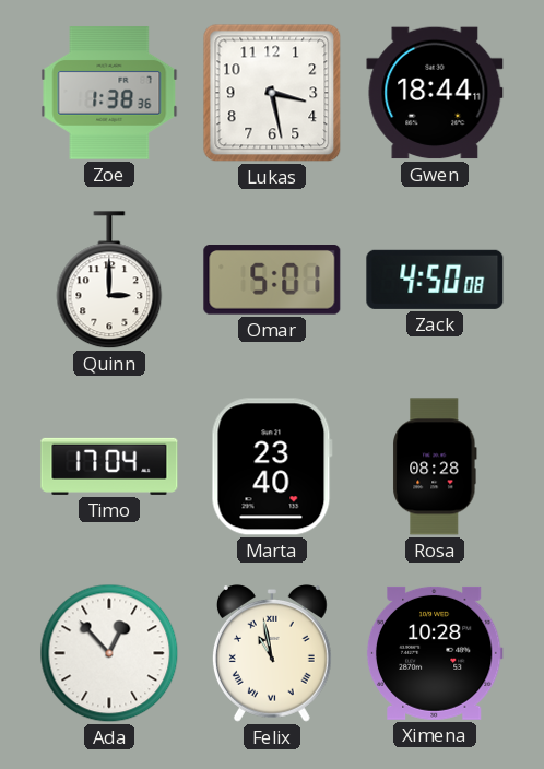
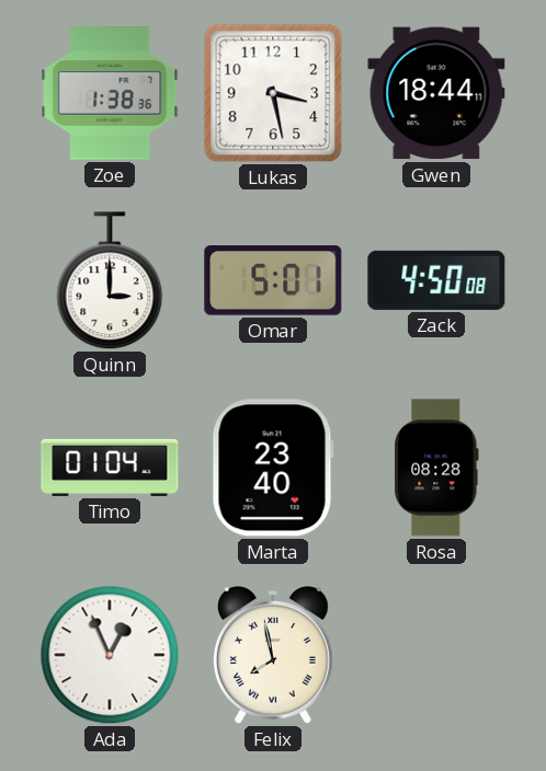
Timo: 17:04 -> 01:04 (110, 468)
Ada: 12:53 -> 12:56 (110, 655)
Felix: 10:58 -> 7:58 (273, 656)
Ximena: 10:28 -> none (435, 653)
